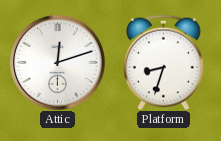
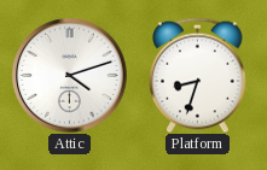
Attic: 12:12 -> 4:12 (70, 76)
